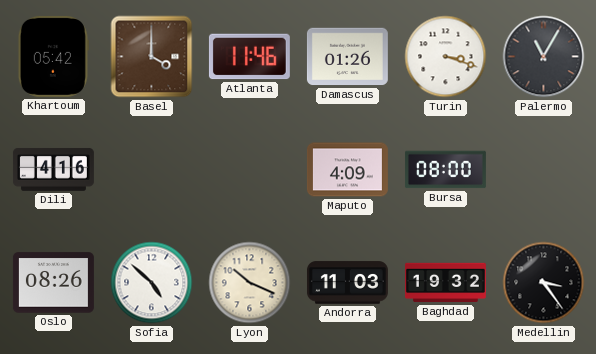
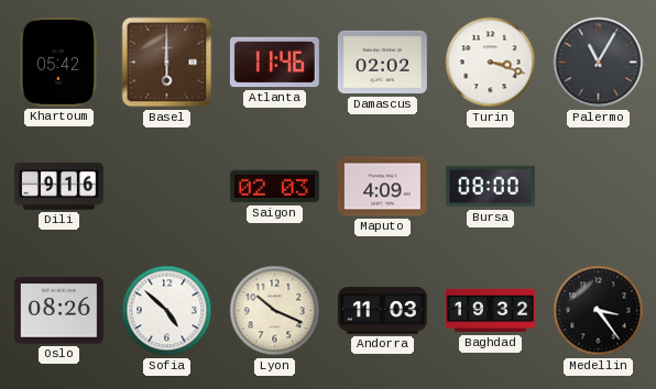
Basel: 4:00 -> 6:00 (167, 63)
Damascus: 01:26 -> 02:02 (382, 63)
Dili: 4:16 -> 9:16 (58, 186)
Saigon: none -> 02:03 (274, 187)
